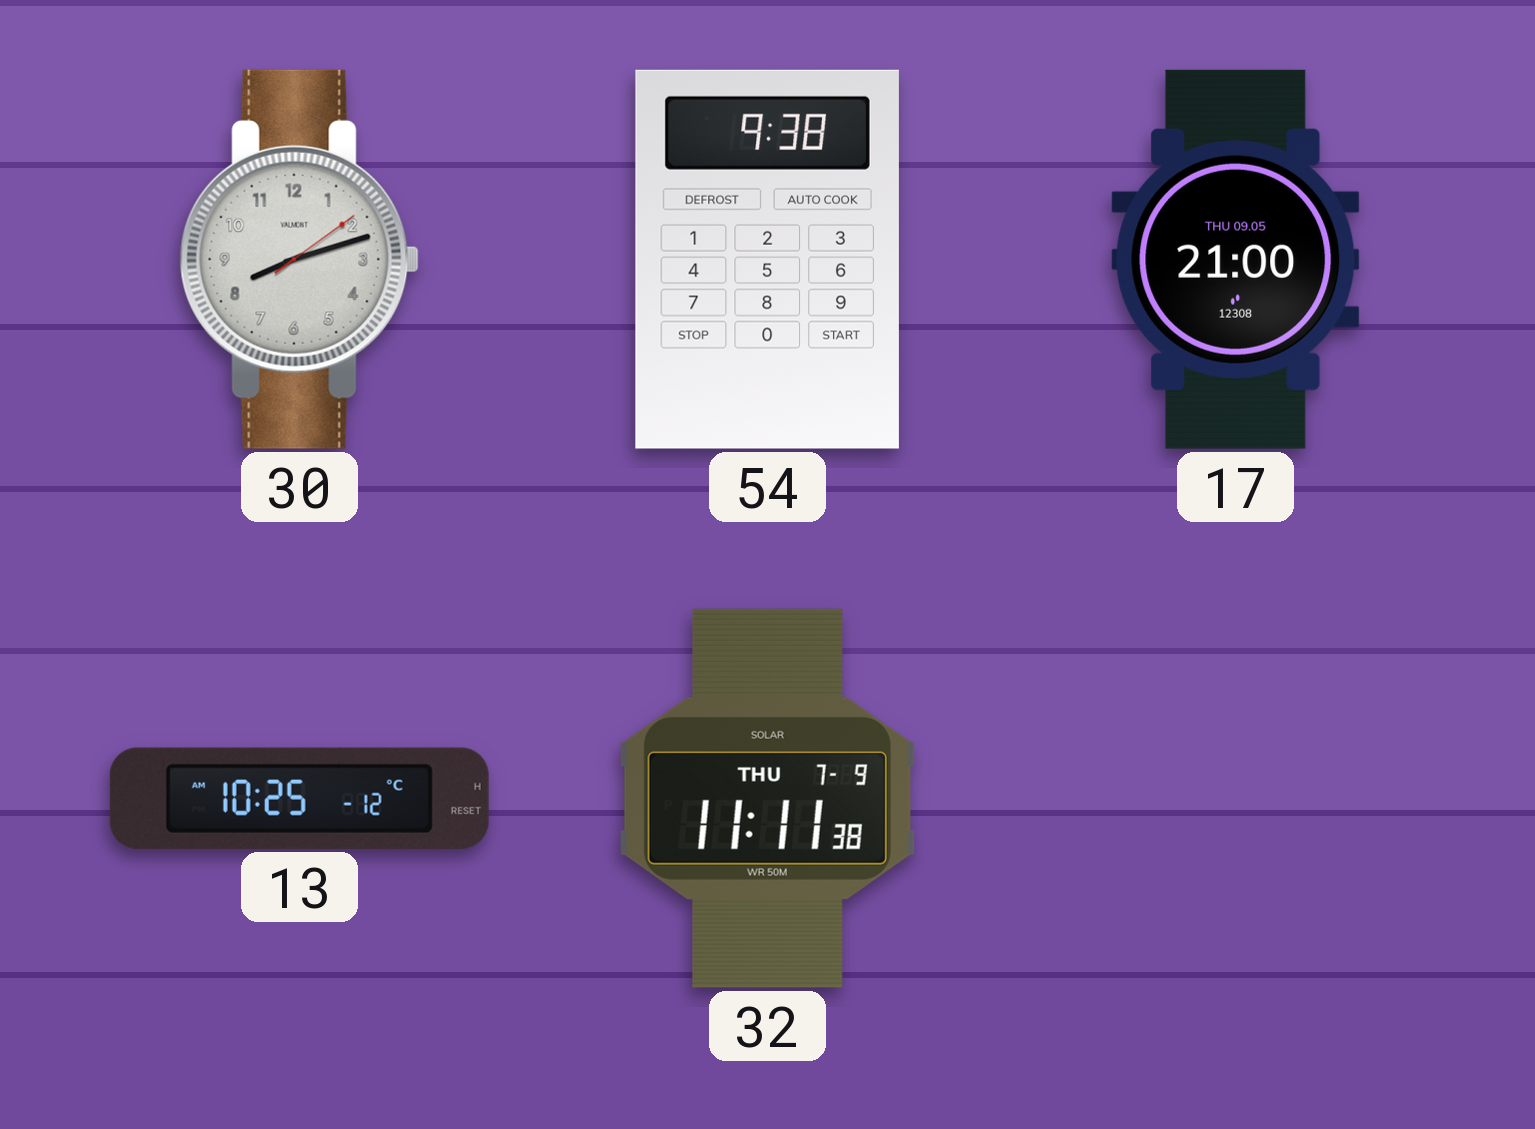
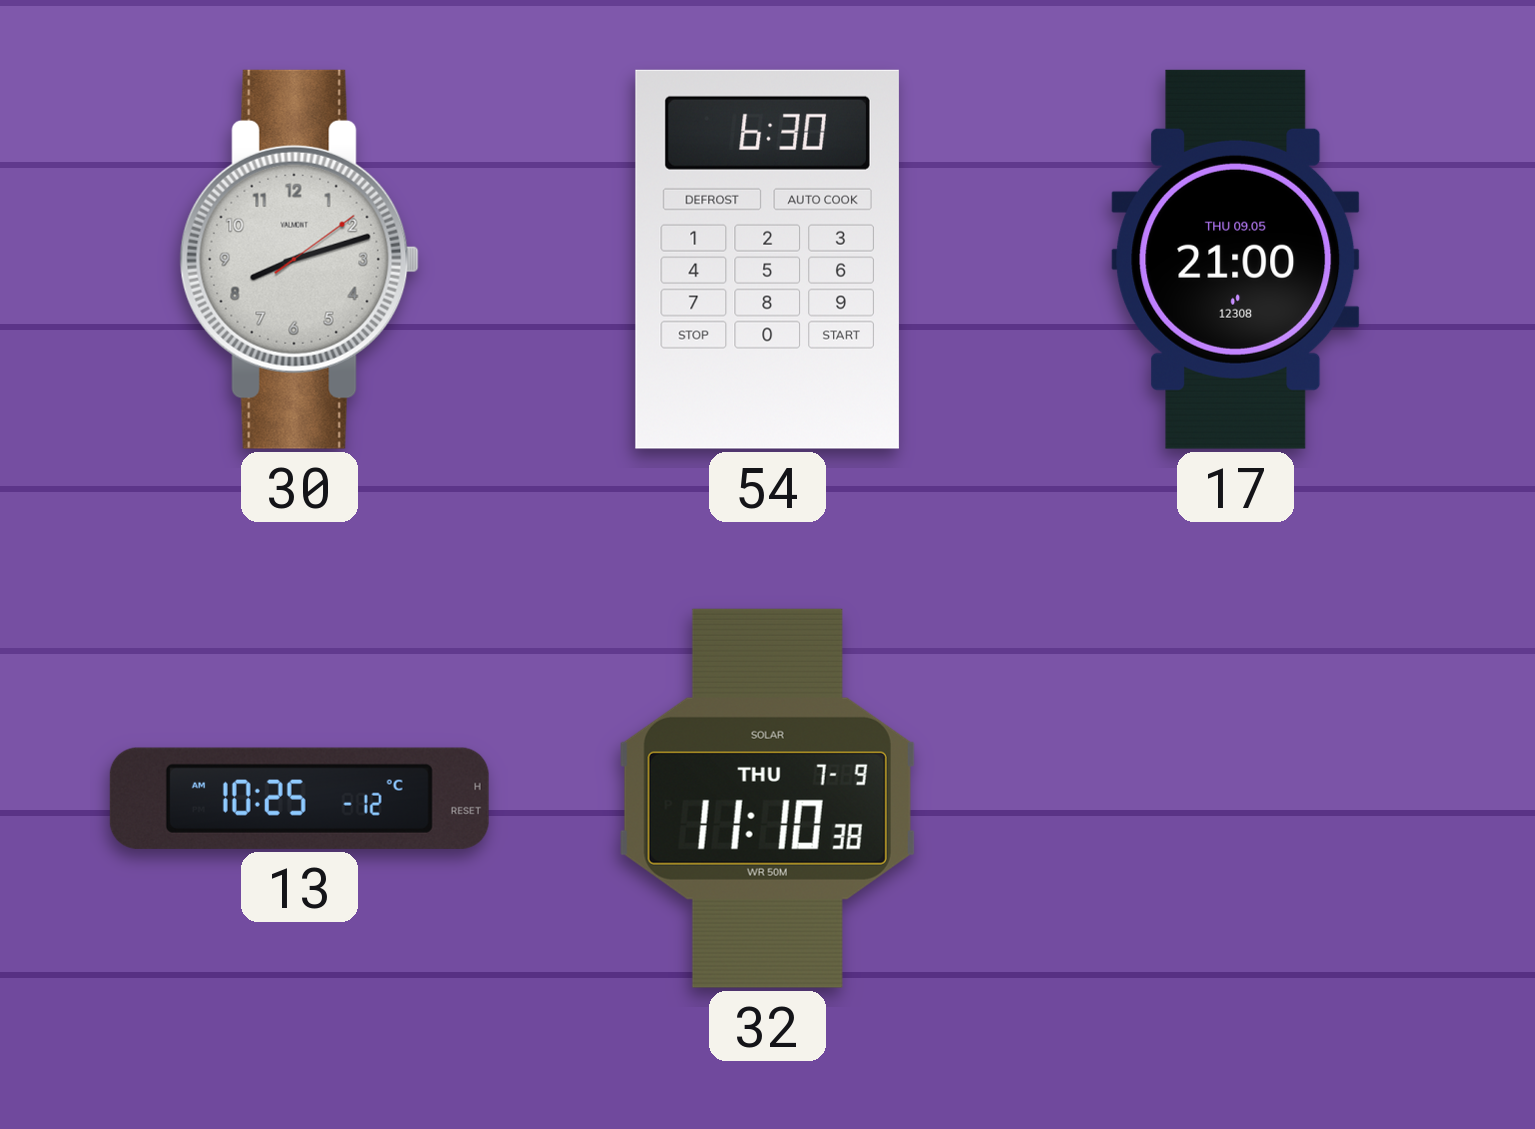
54: 9:38 -> 6:30 (767, 259)
32: 11:11 -> 11:10 (767, 798)
